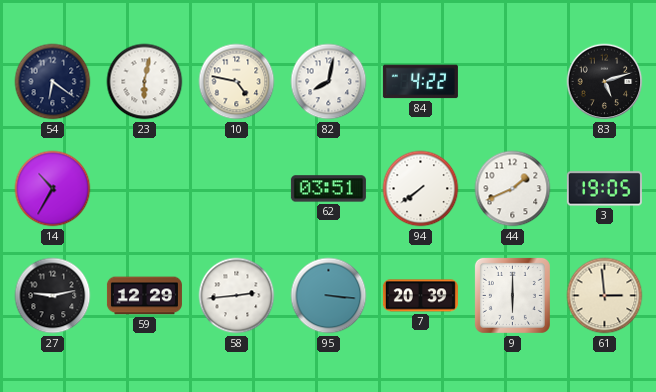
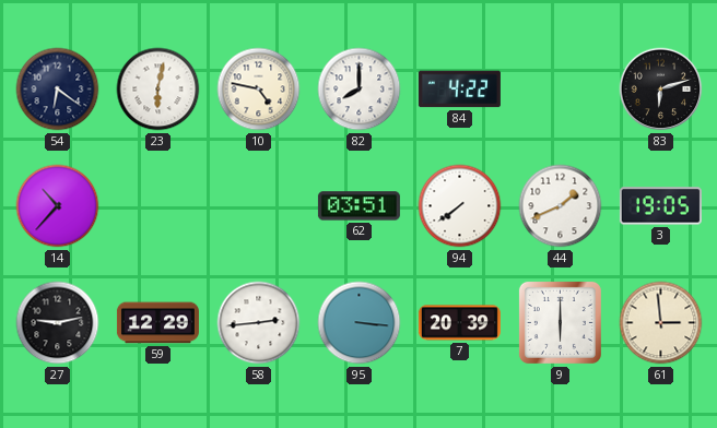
82: 8:02 -> 8:00 (360, 90)
83: 5:12 -> 6:12 (661, 90)
14: 10:35 -> 10:37 (58, 206)
